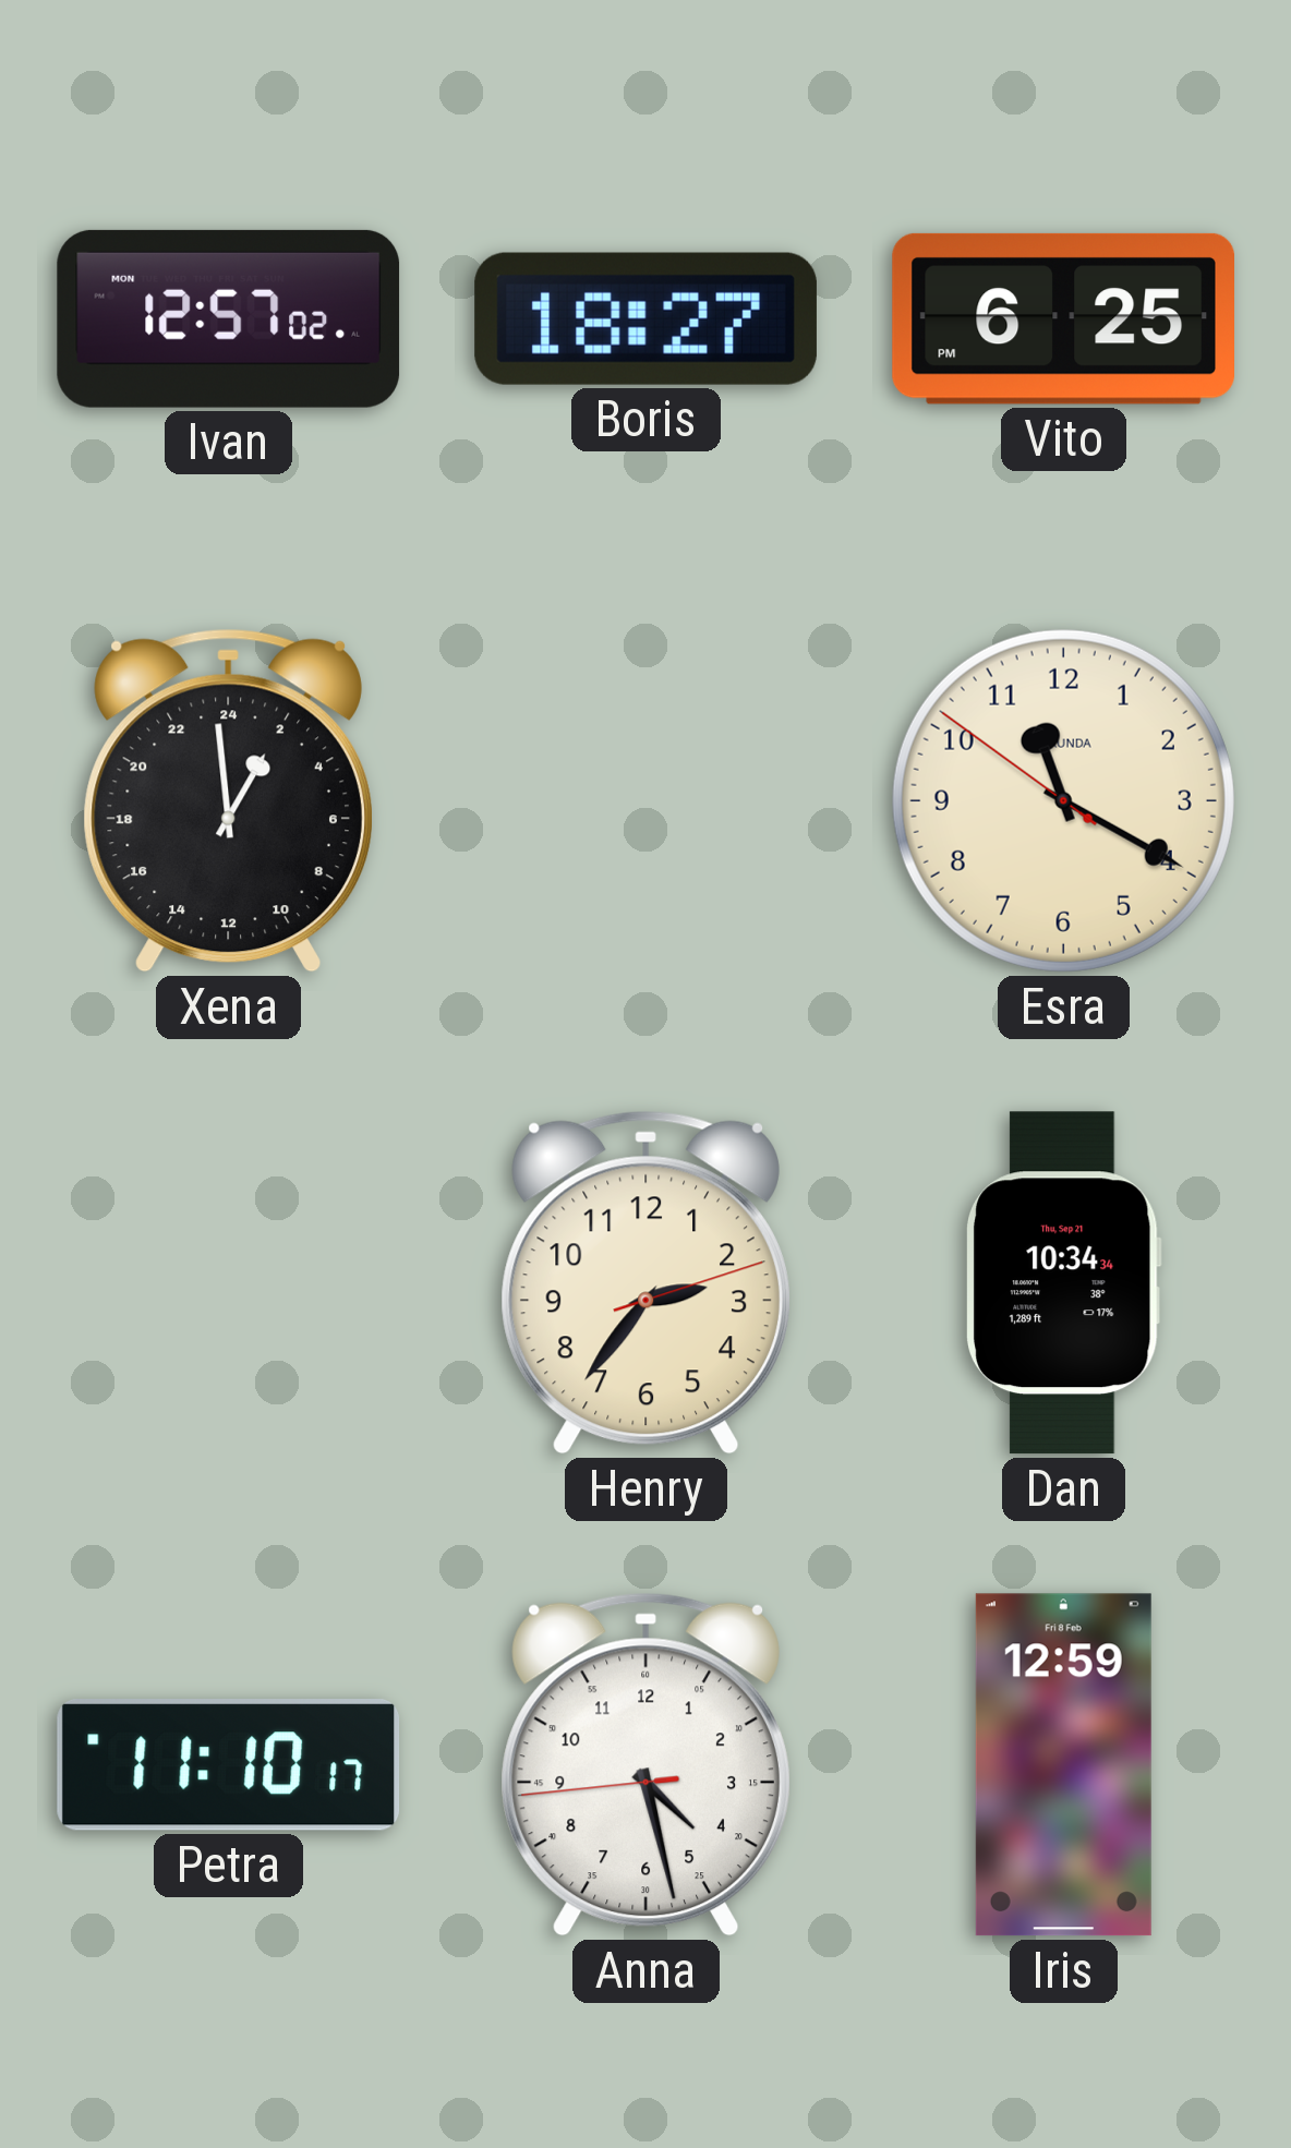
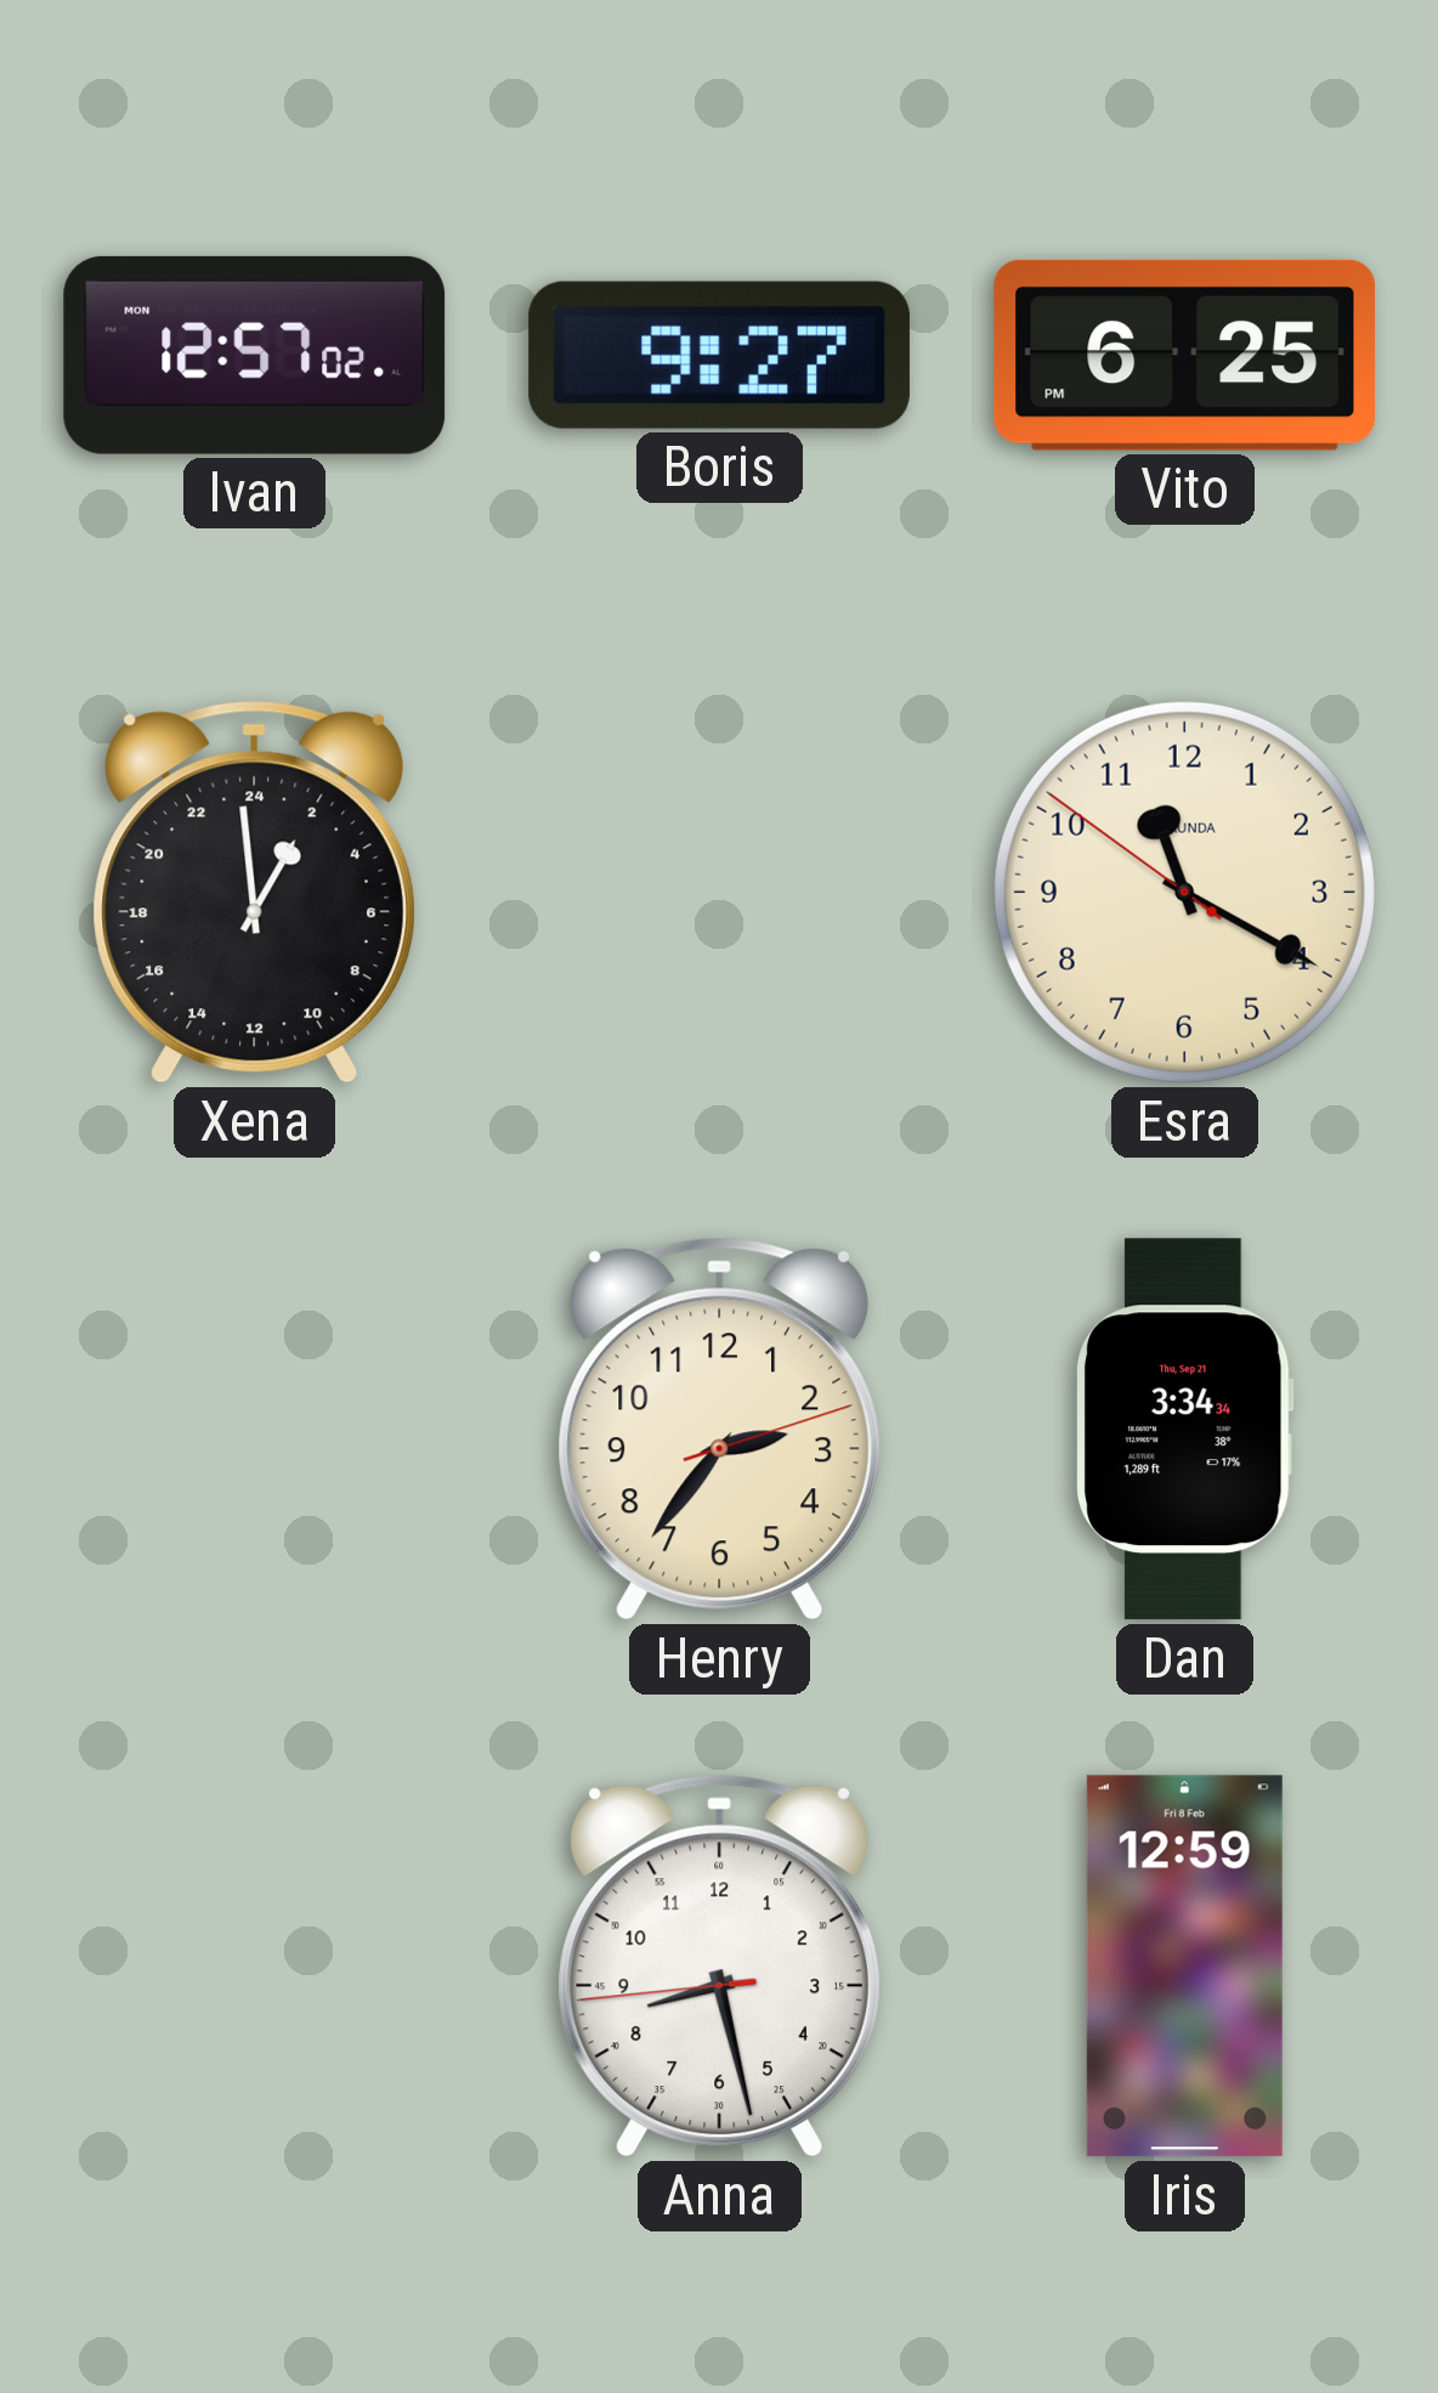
Boris: 18:27 -> 9:27 (719, 355)
Dan: 10:34 -> 3:34 (1185, 1430)
Petra: 11:10 -> none (229, 1765)
Anna: 4:27 -> 8:27 (719, 1965)
